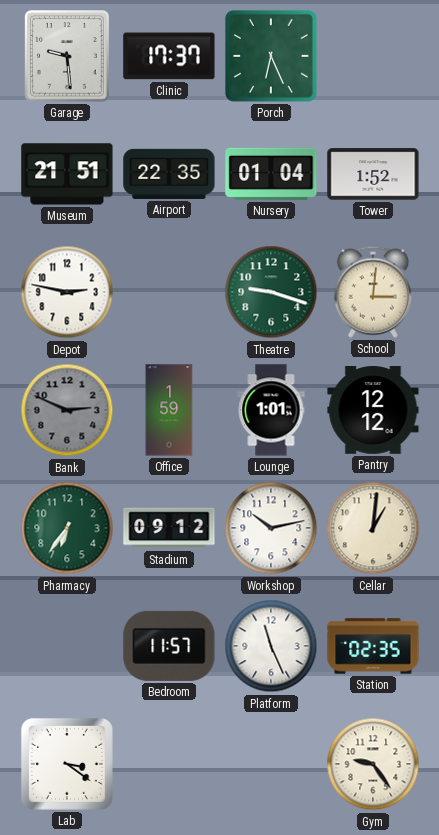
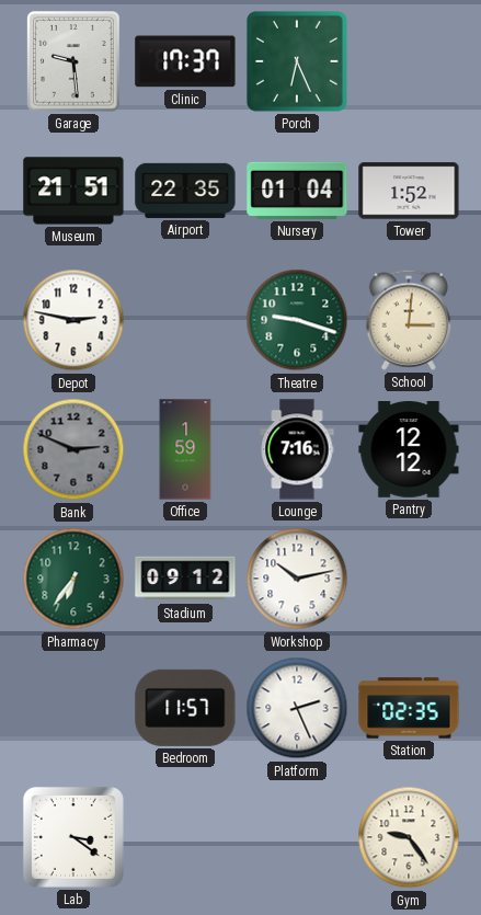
Lounge: 1:01 -> 7:16 (297, 449)
Cellar: 1:01 -> none (373, 528)
Platform: 11:26 -> 2:26 (297, 708)
